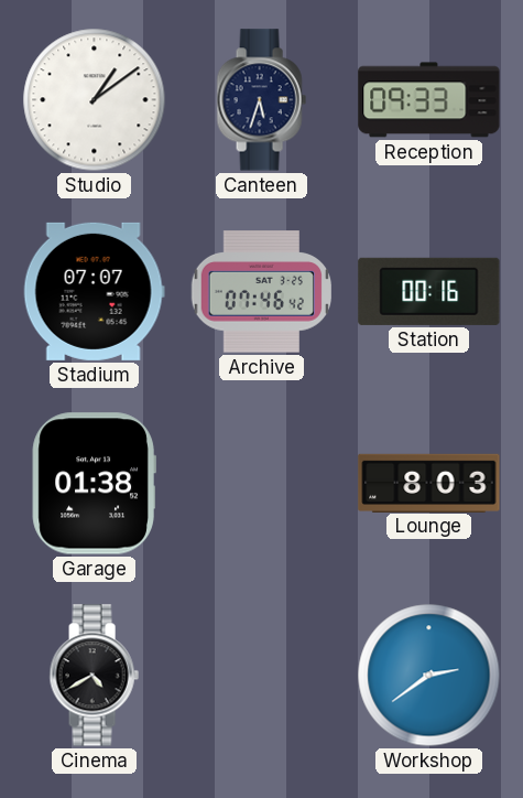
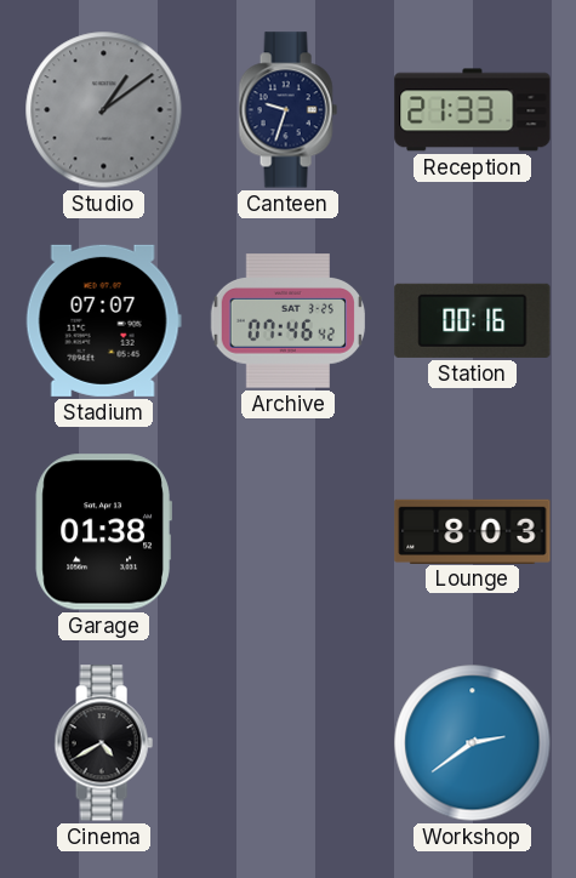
Studio dial: white -> grey (104, 110)
Canteen: 5:33 -> 9:33 (287, 110)
Reception: 09:33 -> 21:33 (473, 110)
